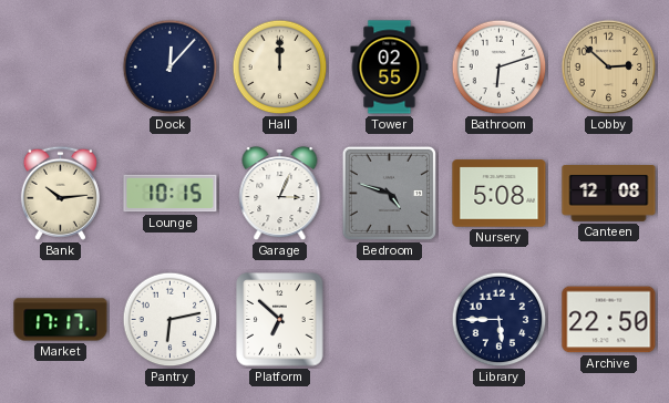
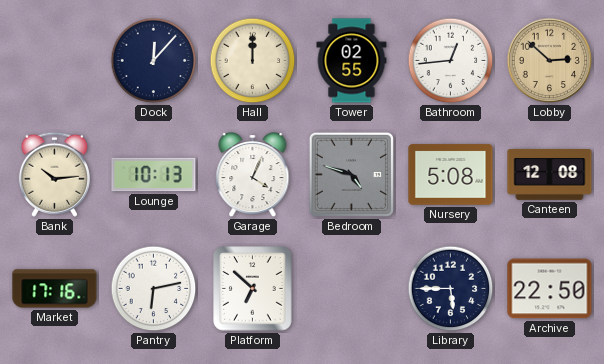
Bathroom: 6:12 -> 12:44 (451, 61)
Lounge: 10:15 -> 10:13 (154, 175)
Garage: 3:04 -> 4:04 (253, 176)
Market: 17:17 -> 17:16 (55, 289)
